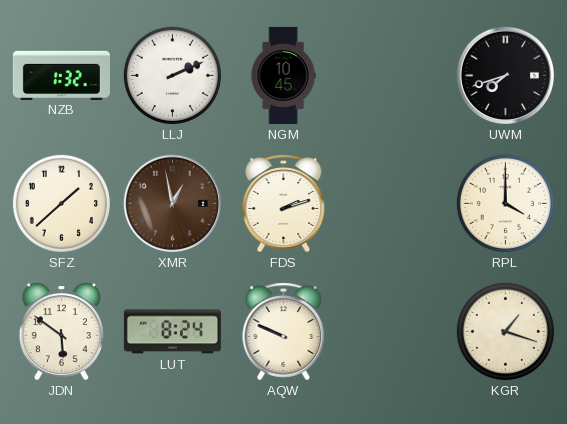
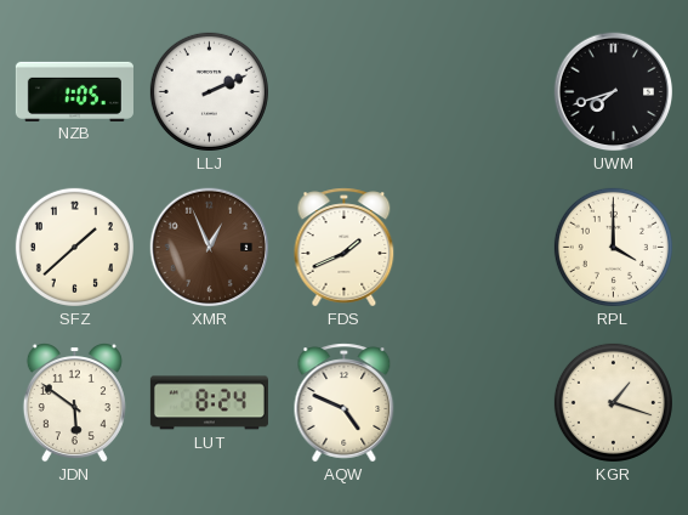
NZB: 1:32 -> 1:05 (74, 91)
NGM: 10:45 -> none (283, 75)
XMR: 12:58 -> 12:56 (210, 248)
FDS: 2:12 -> 1:41 (345, 248)
AQW: 9:49 -> 4:49 (345, 403)
